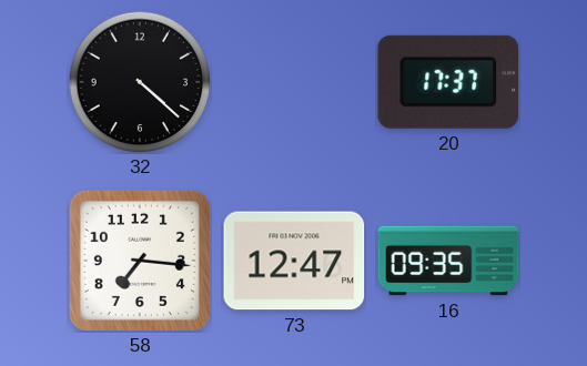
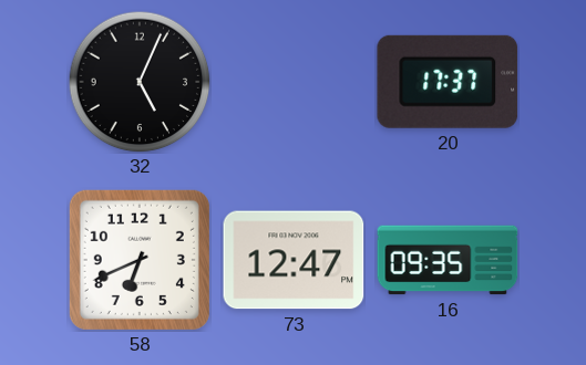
32: 4:22 -> 5:04 (140, 82)
58: 7:16 -> 6:41 (140, 260)
